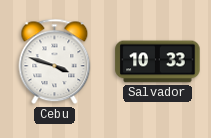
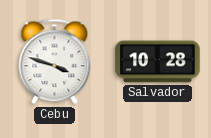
Salvador: 10:33 -> 10:28 (158, 62)
